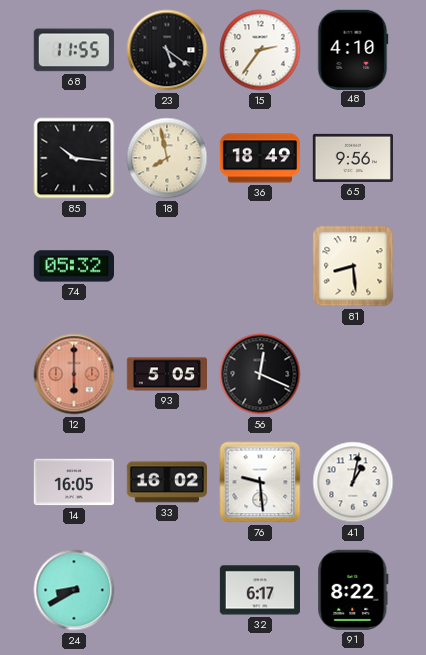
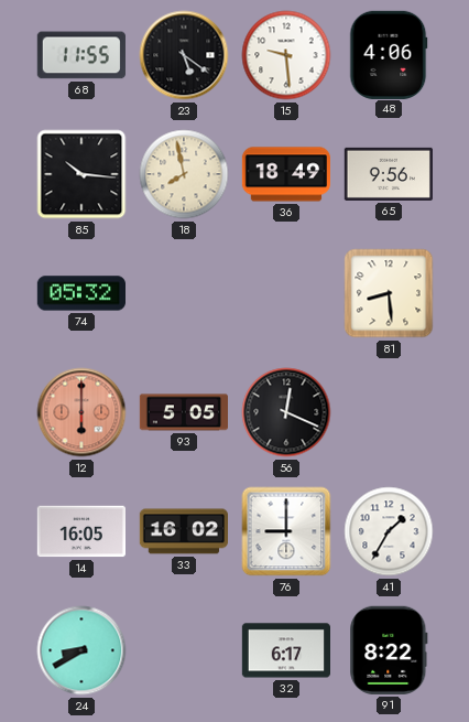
15: 2:36 -> 9:29 (286, 55)
48: 4:10 -> 4:06 (389, 54)
76: 9:29 -> 9:00 (286, 531)
41: 1:02 -> 1:35 (389, 531)
